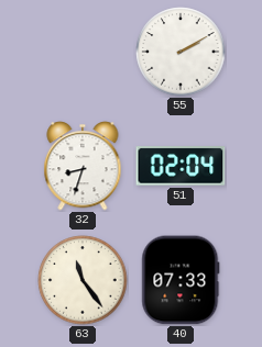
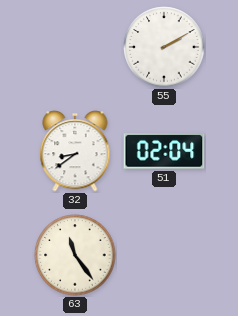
32: 8:33 -> 8:39 (75, 151)
40: 07:33 -> none (181, 280)
